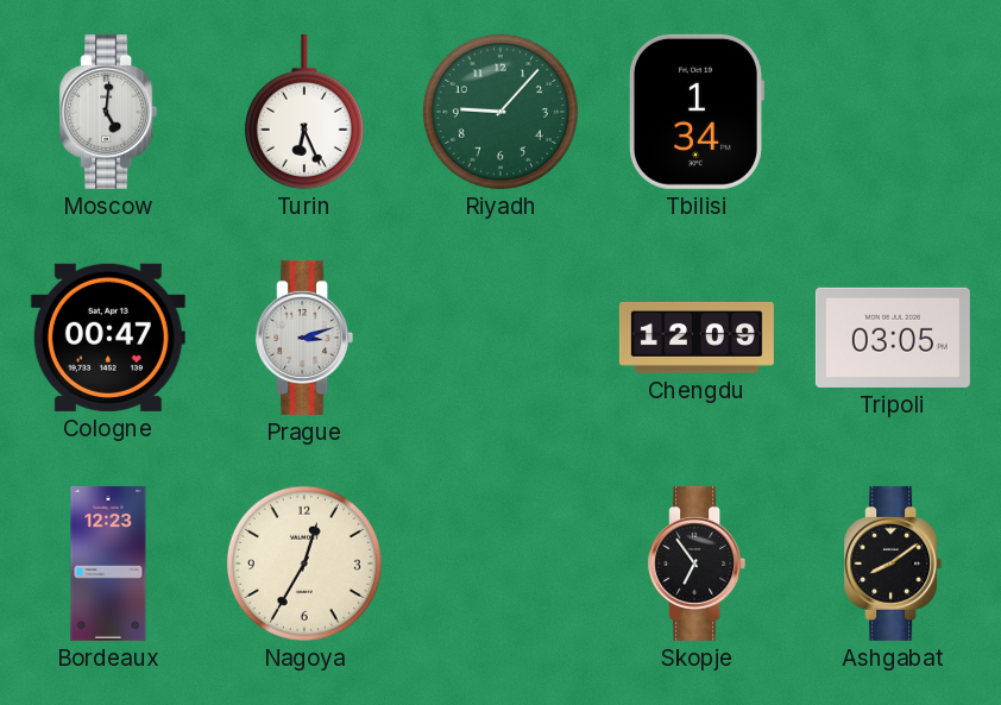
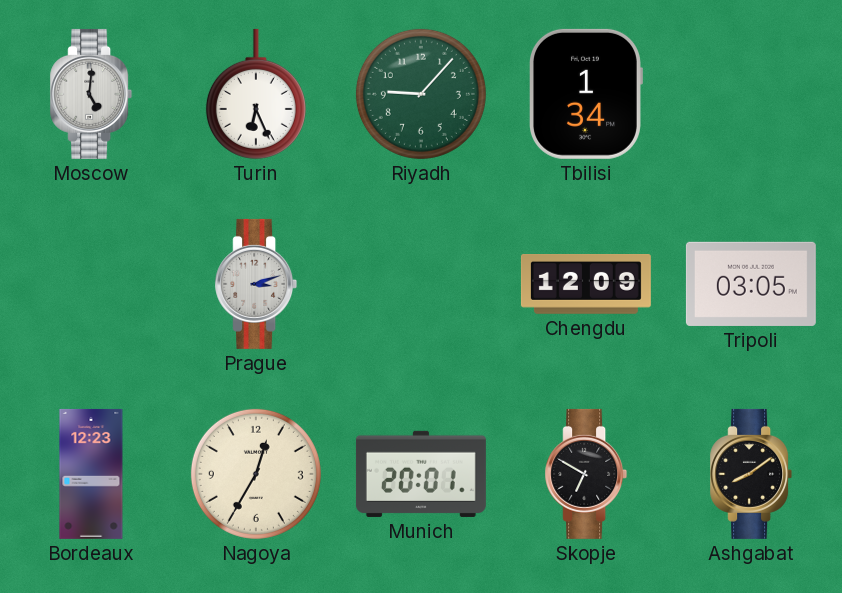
Cologne: 00:47 -> none (108, 338)
Munich: none -> 20:01 (421, 474)
Skopje: 6:54 -> 6:50 (586, 474)
